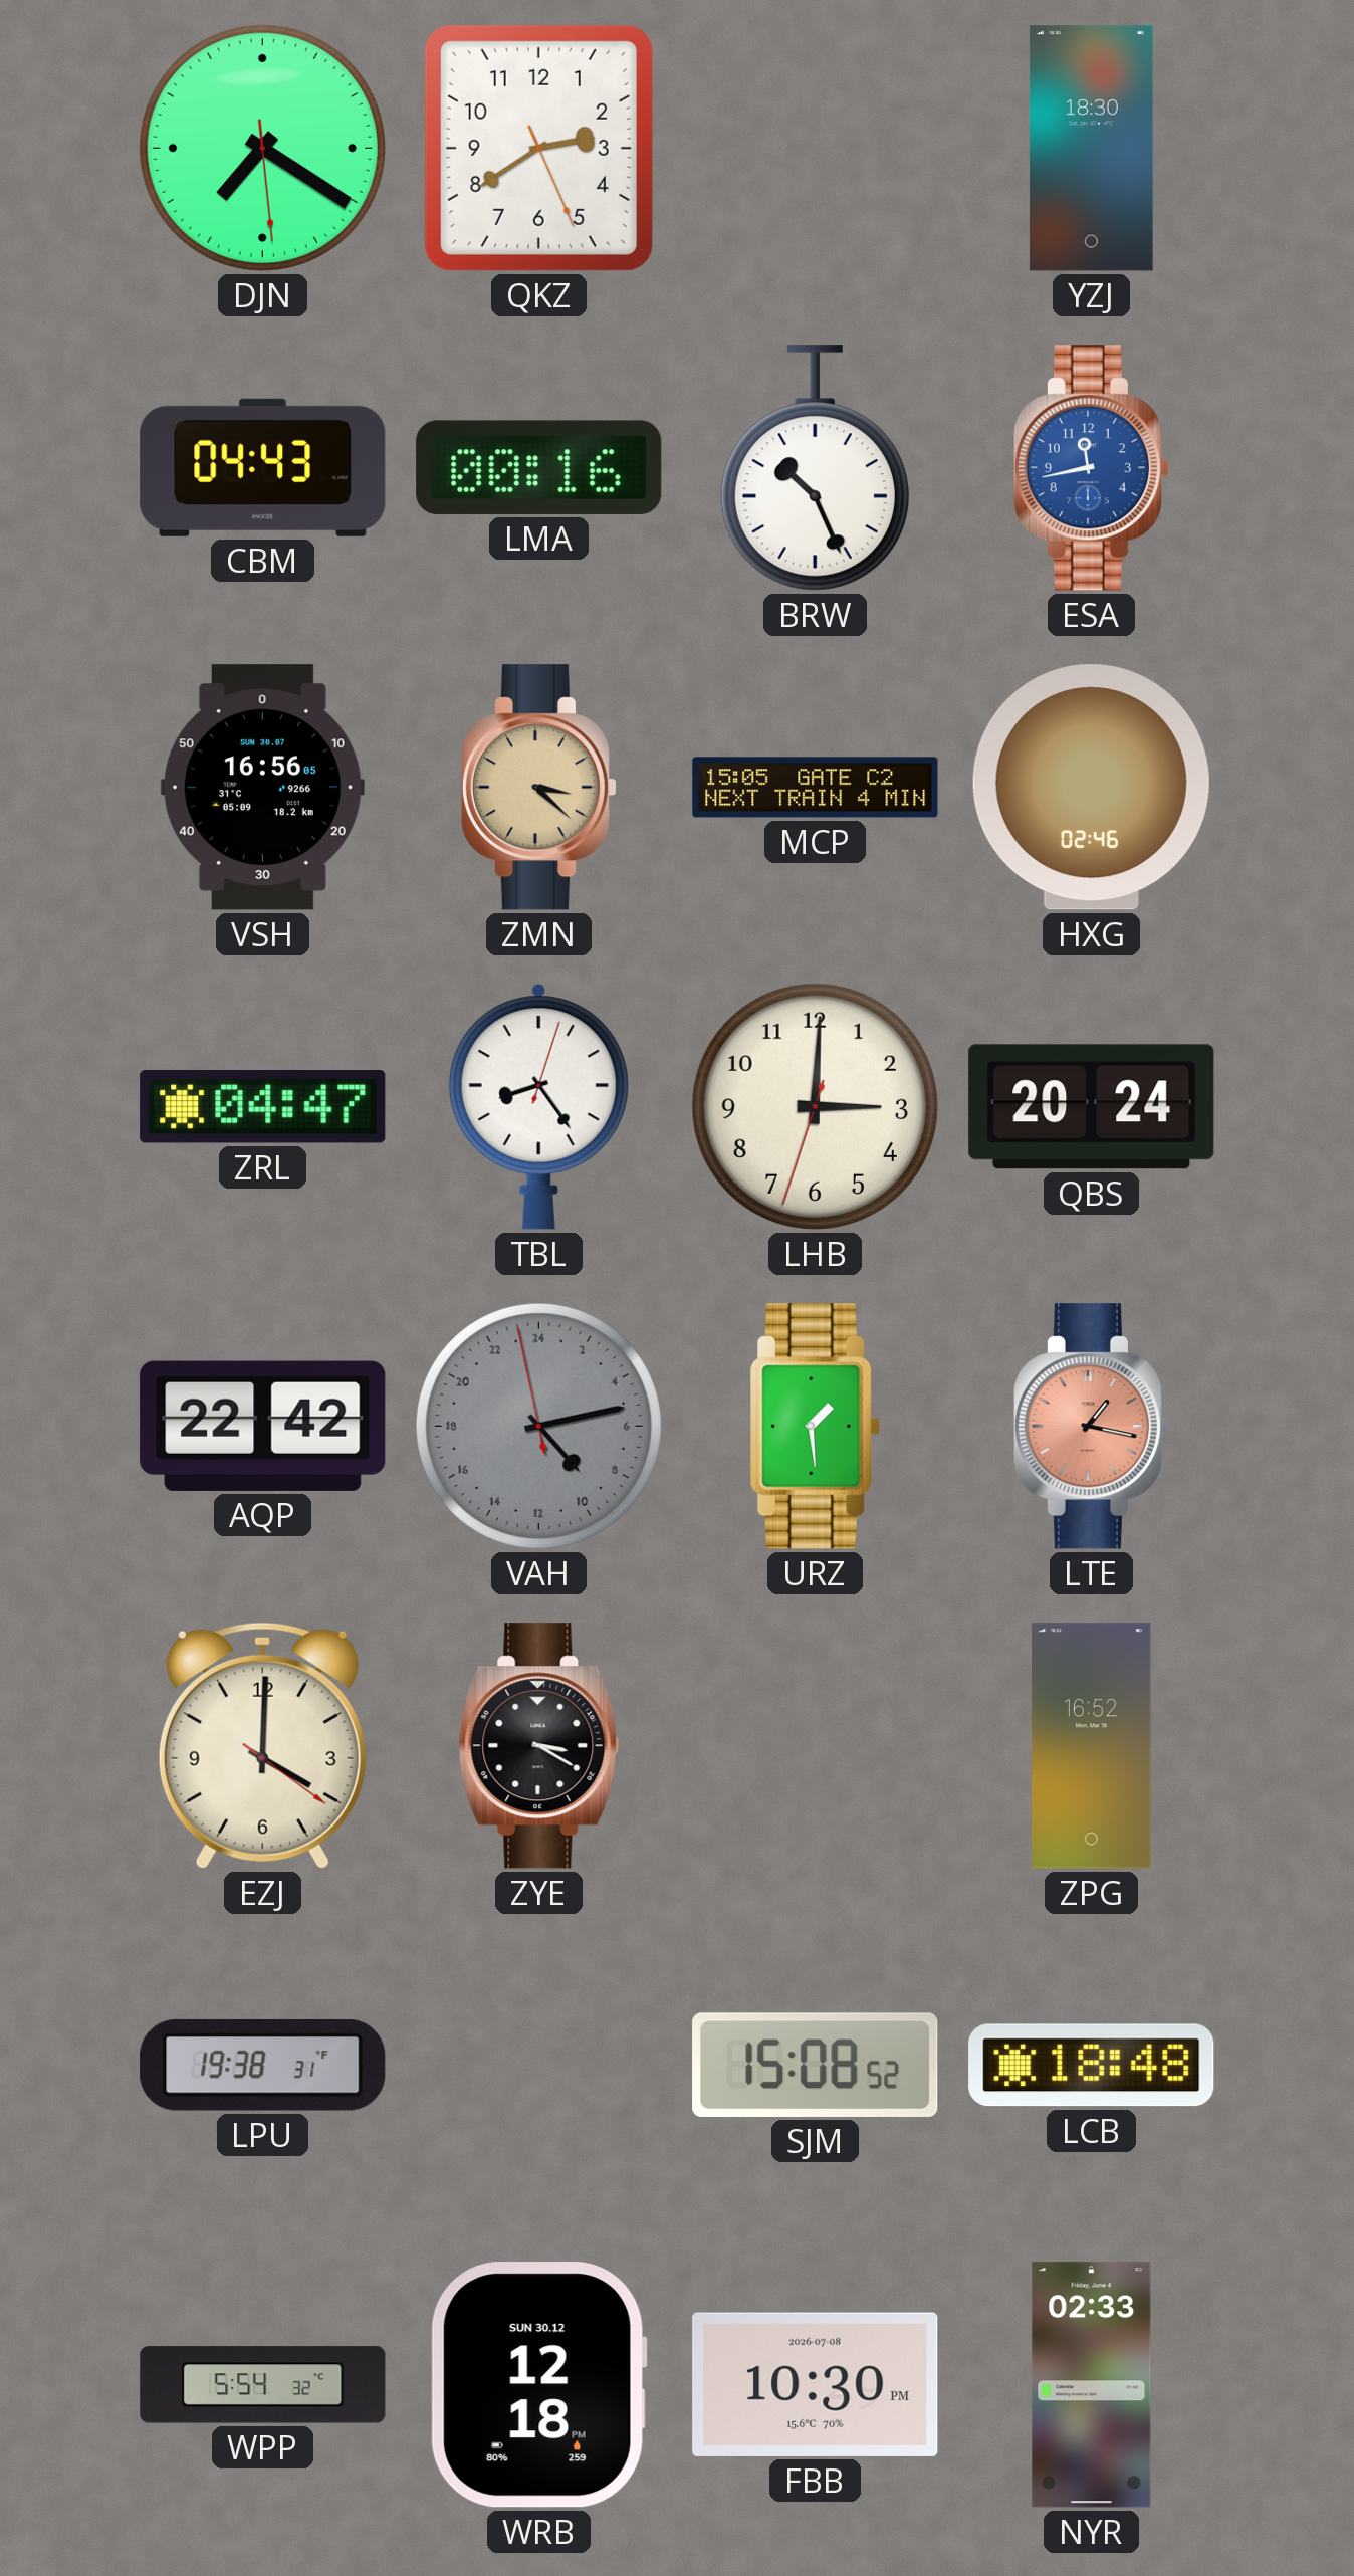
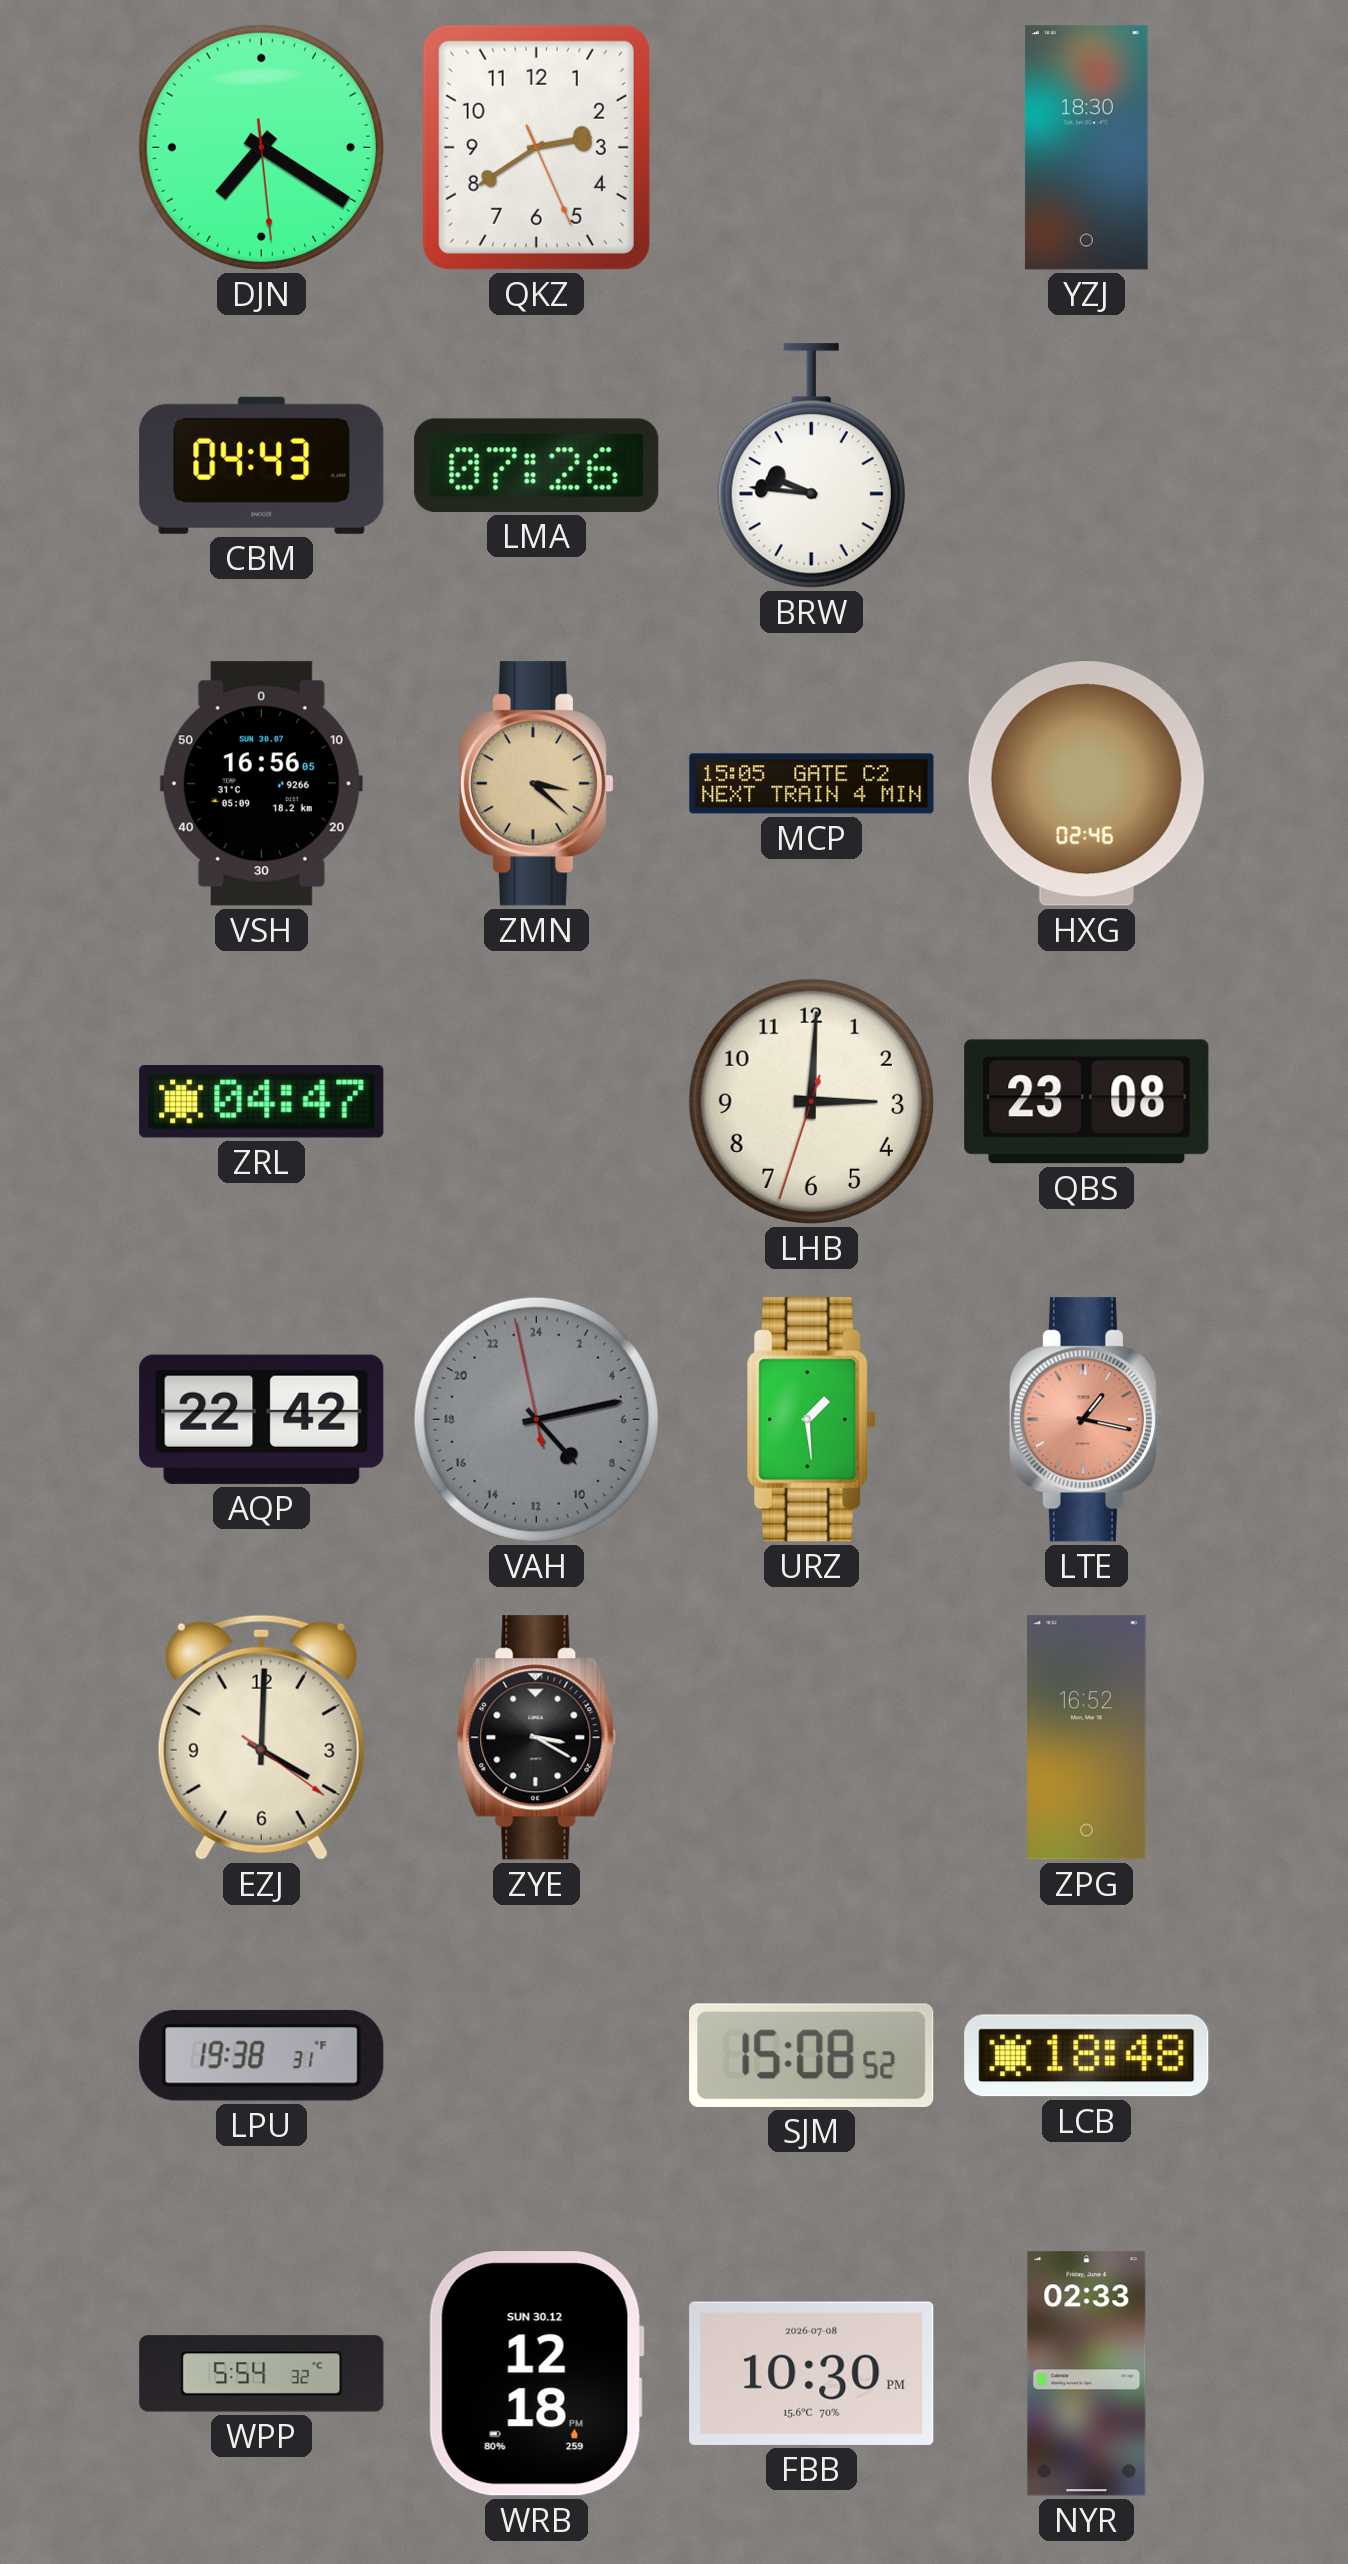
LMA: 00:16 -> 07:26 (537, 465)
BRW: 10:26 -> 9:46 (811, 466)
ESA: 11:43 -> none (1091, 468)
TBL: 8:24 -> none (538, 1106)
QBS: 20:24 -> 23:08 (1087, 1102)
